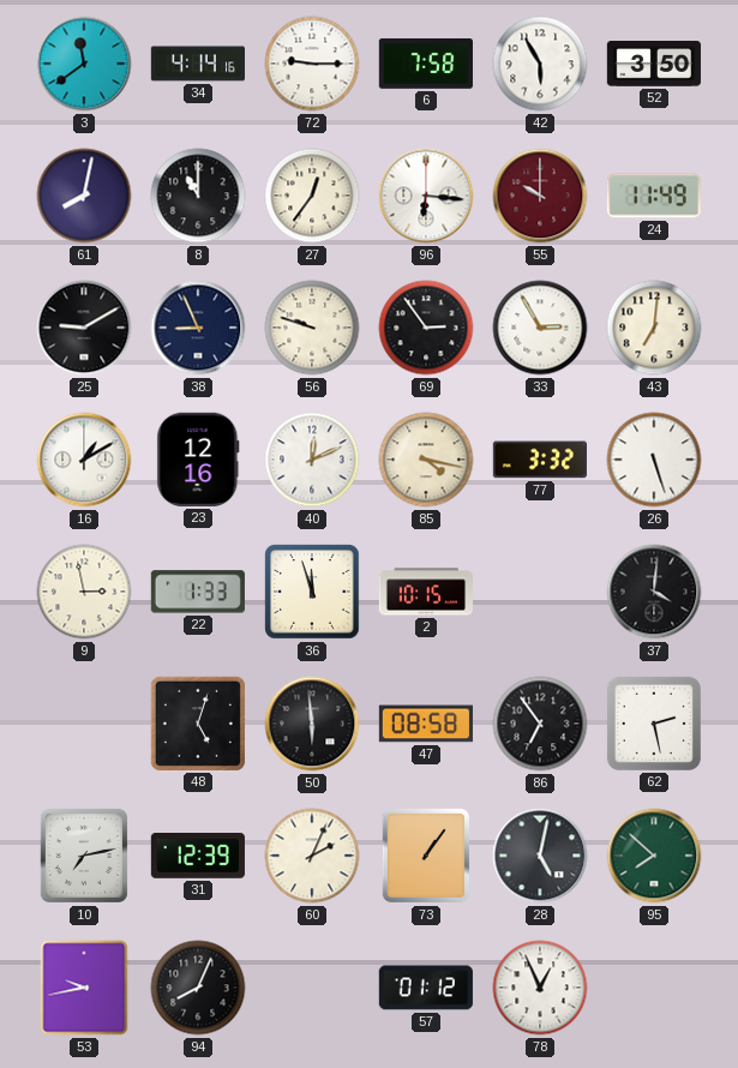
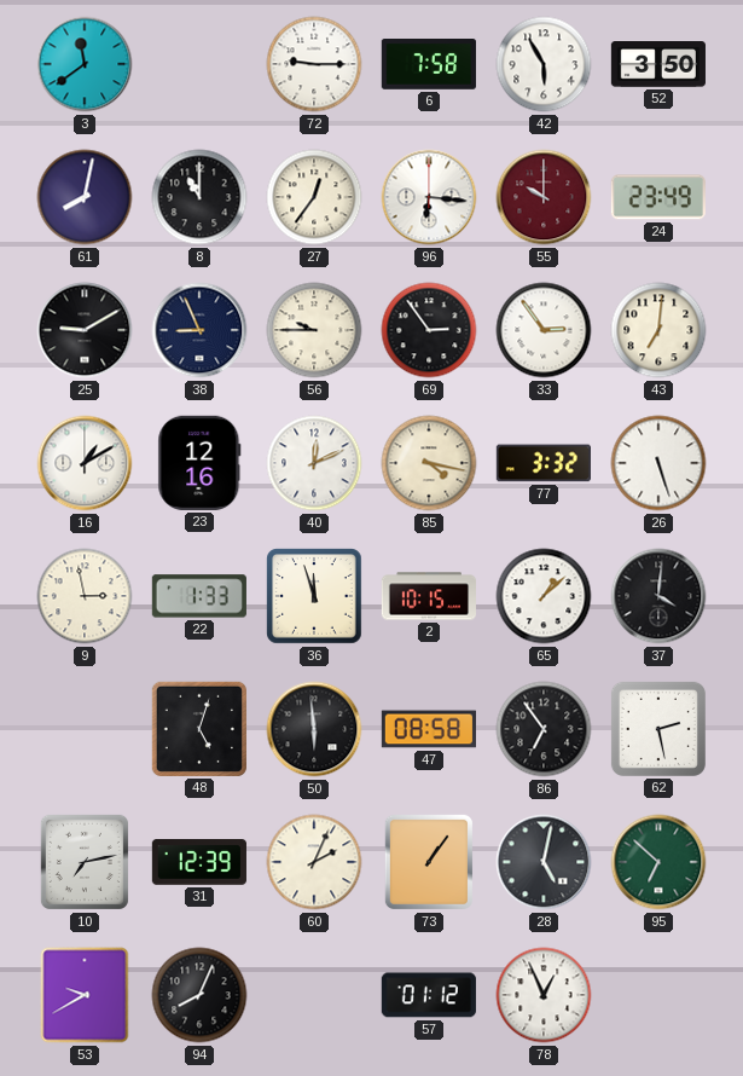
34: 4:14 -> none (197, 64)
24: 11:49 -> 23:49 (658, 197)
56: 9:48 -> 9:45 (314, 330)
33: 2:55 -> 2:54 (544, 330)
65: none -> 1:08 (544, 596)
95: 7:52 -> 6:52 (658, 862)
53: 9:43 -> 9:40 (85, 995)
